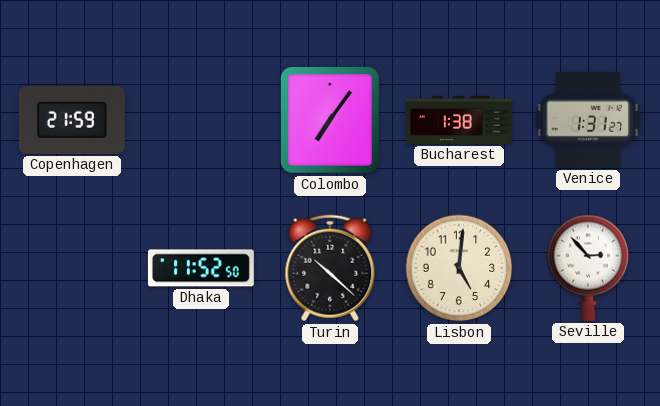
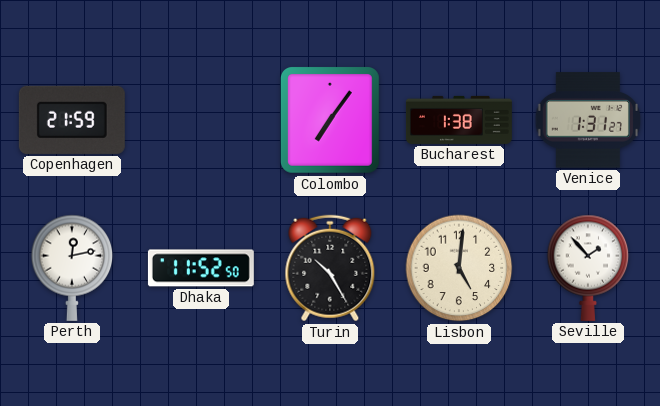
Perth: none -> 12:13 (72, 268)
Turin: 10:22 -> 10:25 (330, 268)
Seville: 2:53 -> 1:53 (588, 268)
